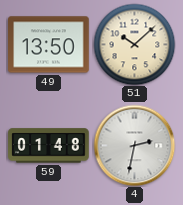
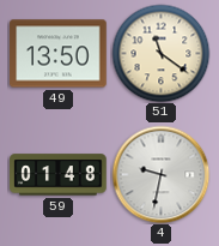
51: 10:08 -> 11:21 (160, 53)
4: 2:32 -> 9:32 (160, 174)
